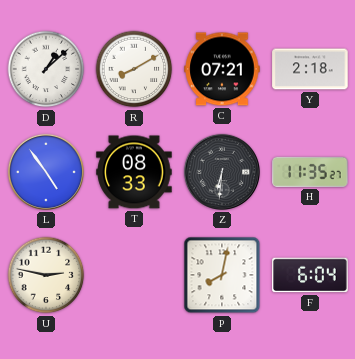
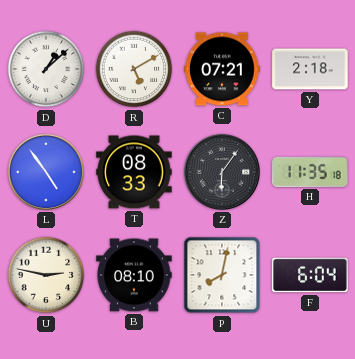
R: 8:10 -> 5:10 (134, 69)
Z: 6:31 -> 6:06 (222, 172)
H: 11:35:27 -> 11:35:18 (310, 172)
B: none -> 08:10 (134, 275)
